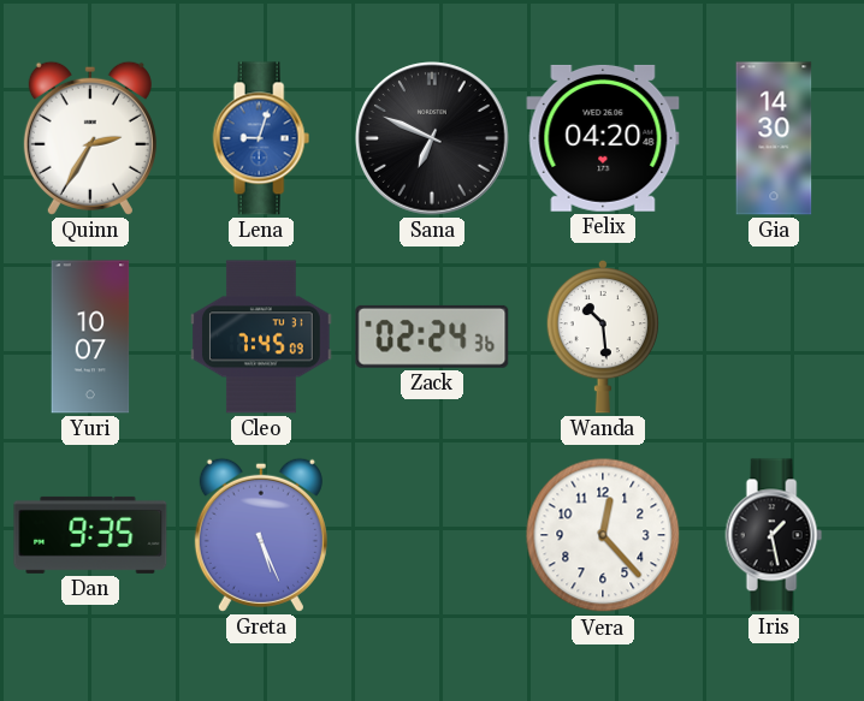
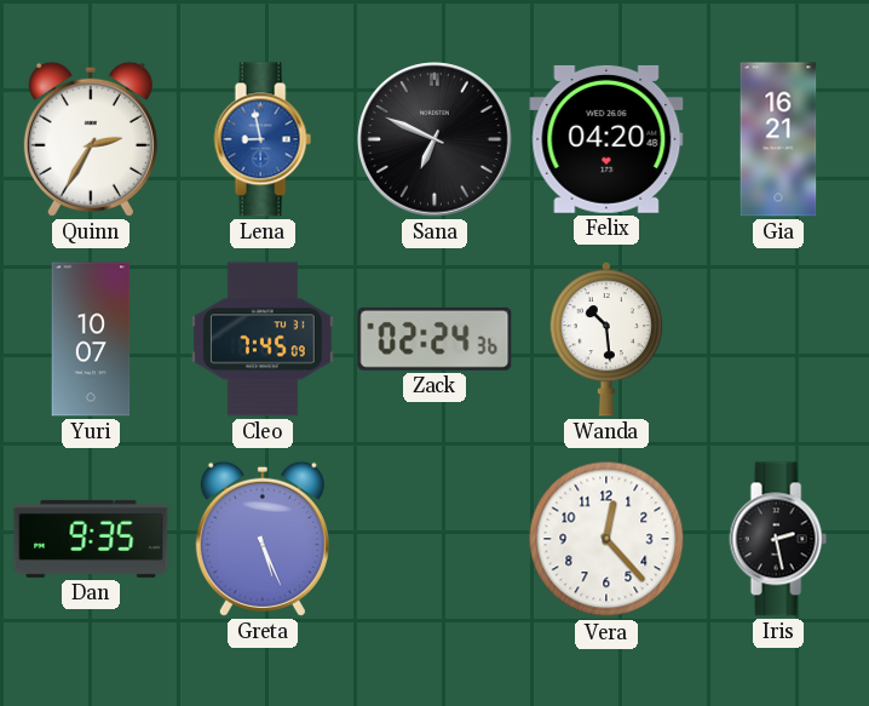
Lena: 9:03 -> 8:58 (263, 139)
Gia: 14:30 -> 16:21 (778, 139)
Iris: 1:28 -> 2:28 (778, 539)
